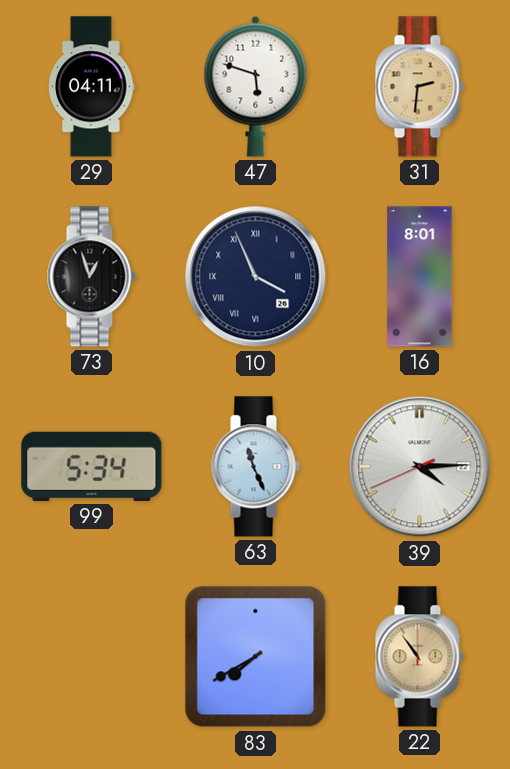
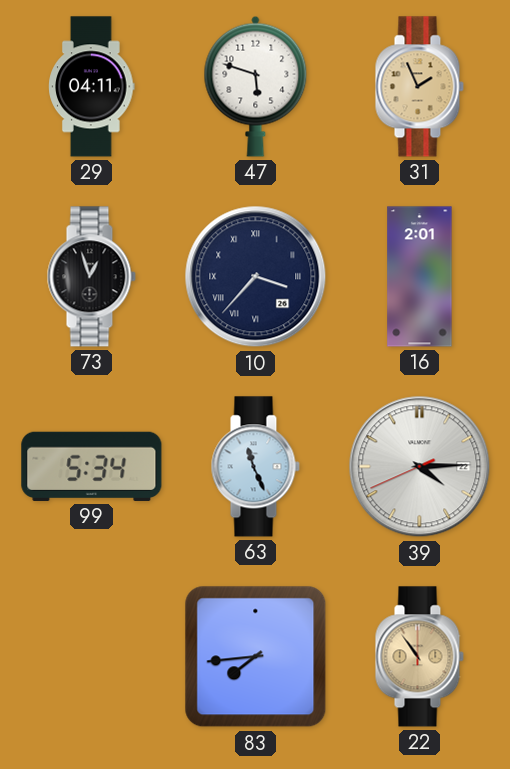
31: 2:31 -> 1:56 (419, 87)
10: 3:56 -> 3:37 (256, 277)
16: 8:01 -> 2:01 (420, 277)
83: 7:40 -> 7:44 (256, 657)
